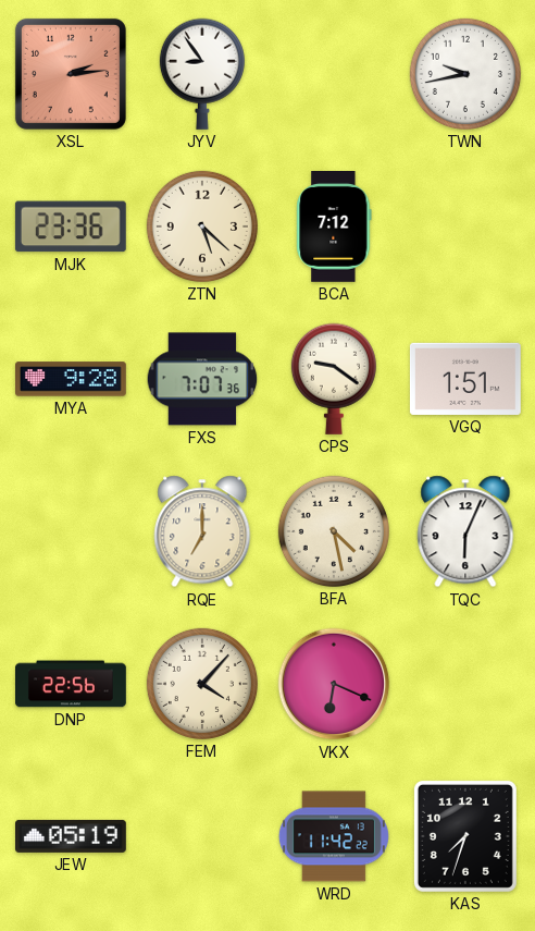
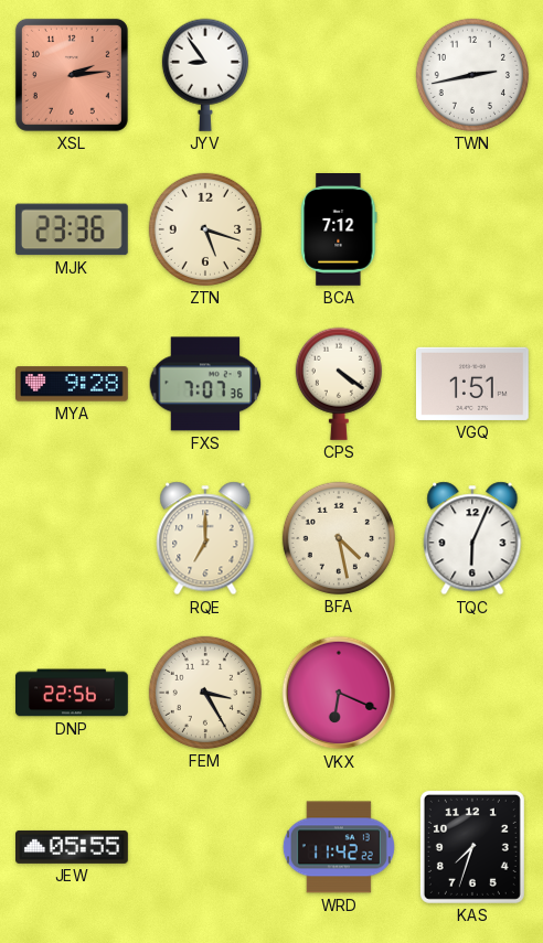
TWN: 9:43 -> 2:43 (472, 75)
ZTN: 5:22 -> 5:18 (205, 229)
CPS: 9:21 -> 4:21 (339, 384)
FEM: 4:07 -> 3:25 (205, 693)
JEW: 05:19 -> 05:55 (73, 847)
